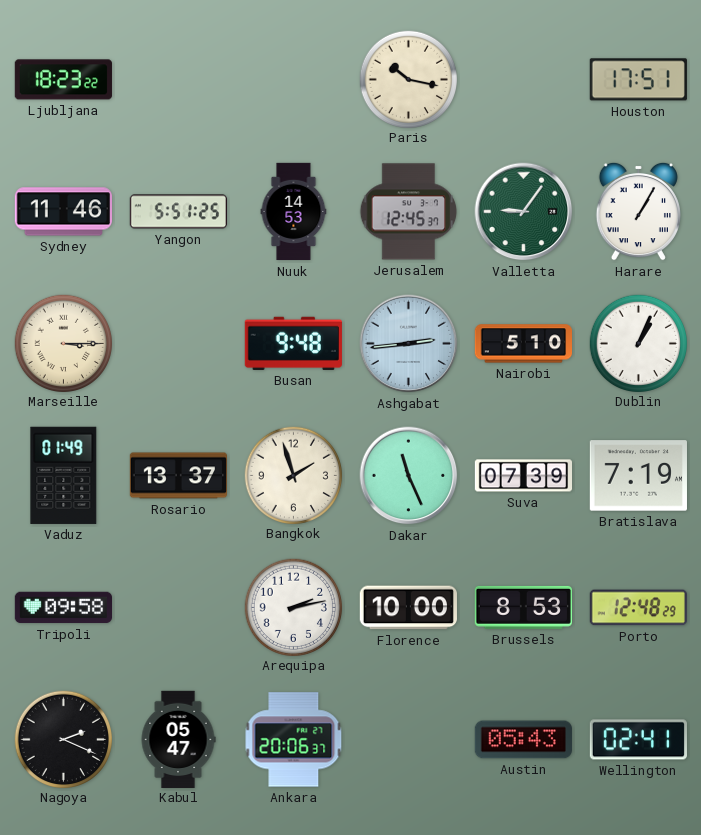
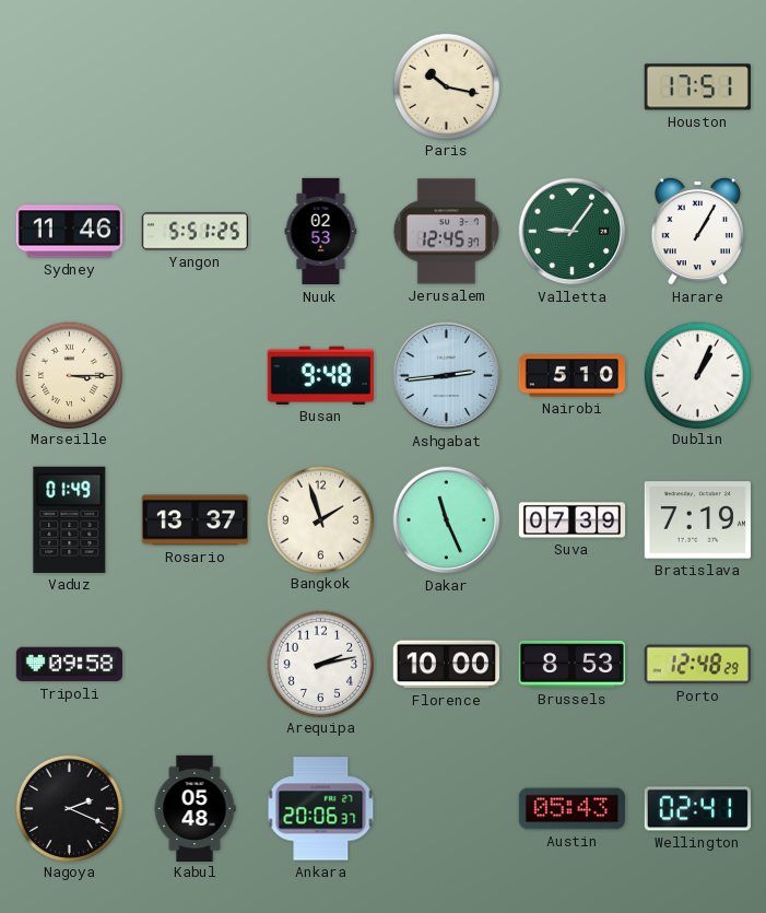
Ljubljana: 18:23 -> none (63, 80)
Nuuk: 14:53 -> 02:53 (321, 232)
Kabul: 05:47 -> 05:48 (195, 808)
